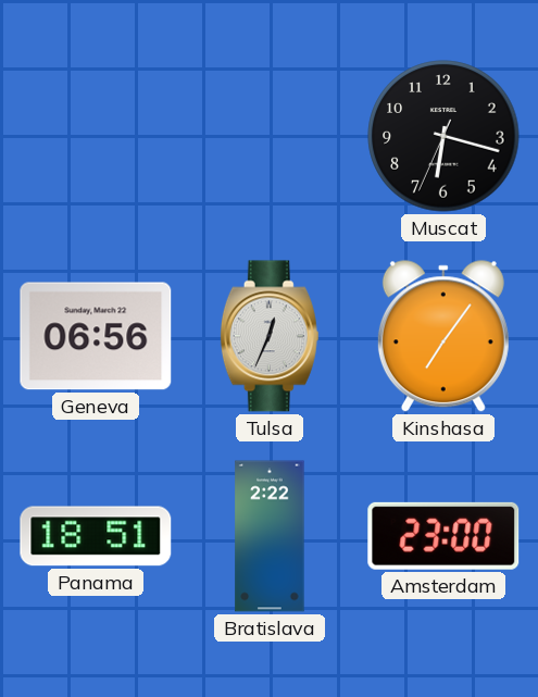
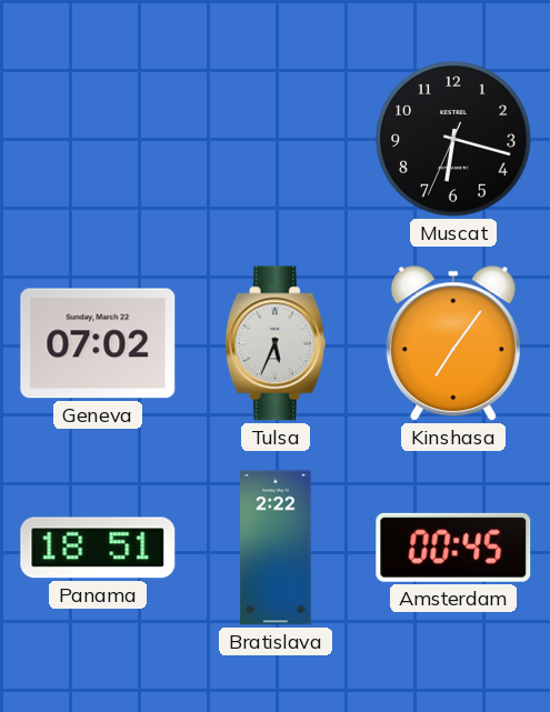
Geneva: 06:56 -> 07:02 (98, 343)
Tulsa: 12:34 -> 5:34 (276, 343)
Amsterdam: 23:00 -> 00:45 (453, 548)
